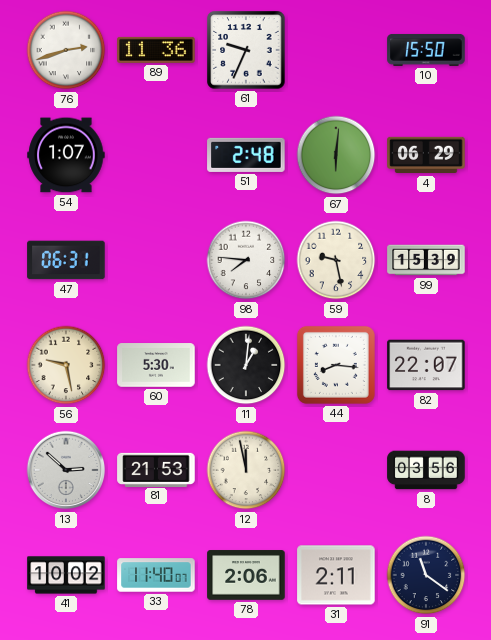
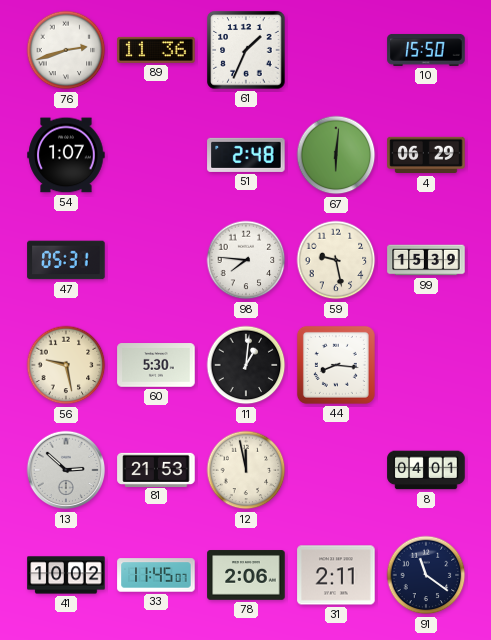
61: 9:34 -> 1:34 (246, 50)
47: 06:31 -> 05:31 (66, 260)
82: 22:07 -> none (426, 365)
8: 03:56 -> 04:01 (426, 470)
33: 11:40 -> 11:45 (156, 575)
